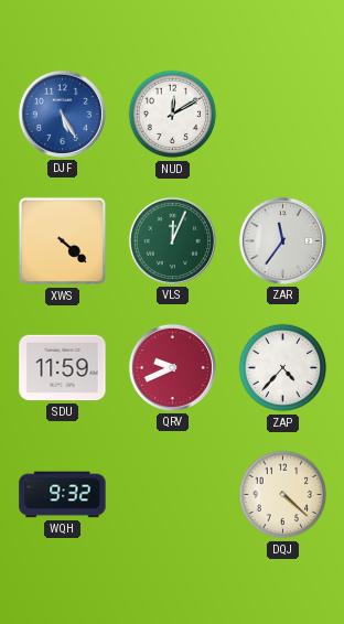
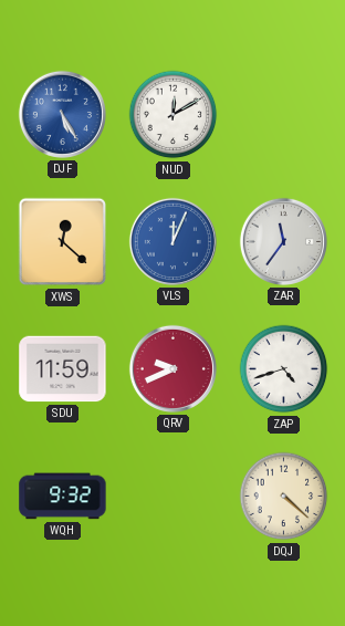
XWS: 4:22 -> 12:22 (63, 242)
VLS dial: green -> blue (172, 241)
ZAP: 4:37 -> 4:42 (284, 369)
